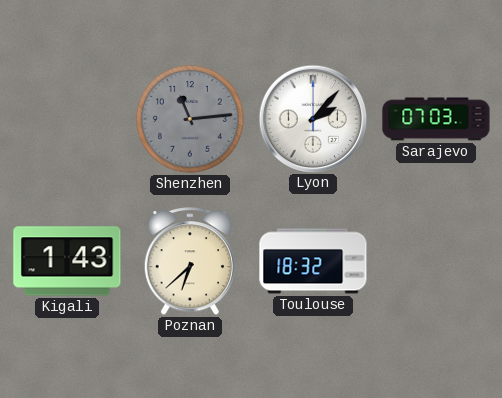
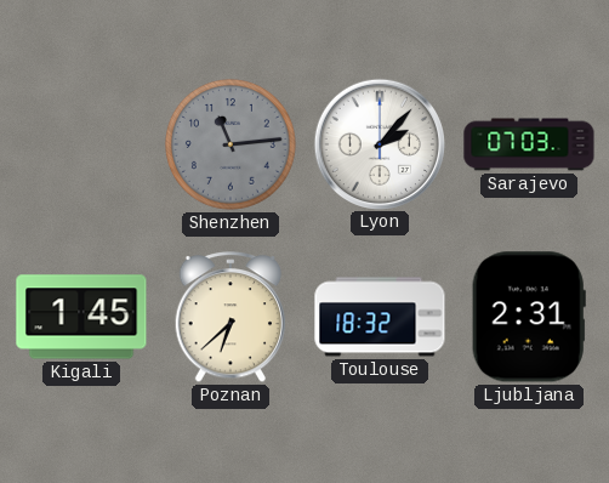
Kigali: 1:43 -> 1:45 (81, 317)
Ljubljana: none -> 2:31 (529, 317)
